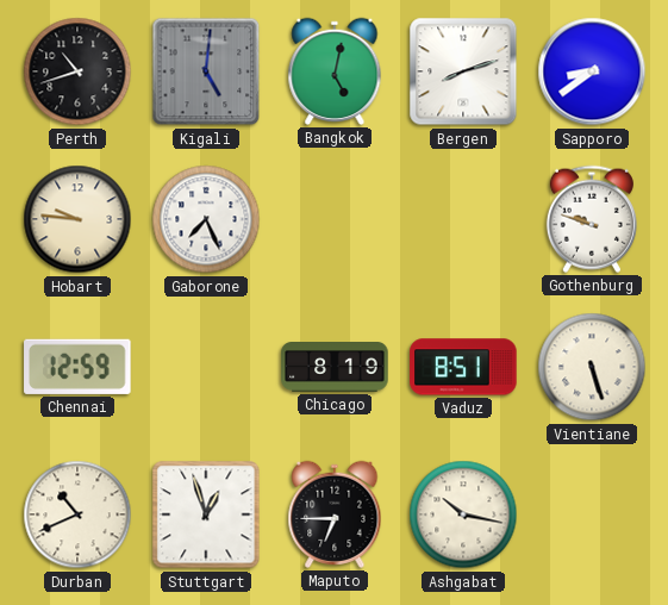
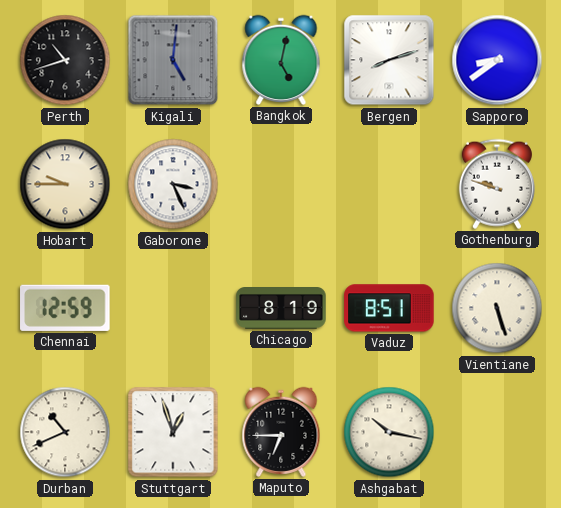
Hobart: 9:46 -> 9:45 (65, 184)
Gaborone: 7:26 -> 3:26 (173, 184)
